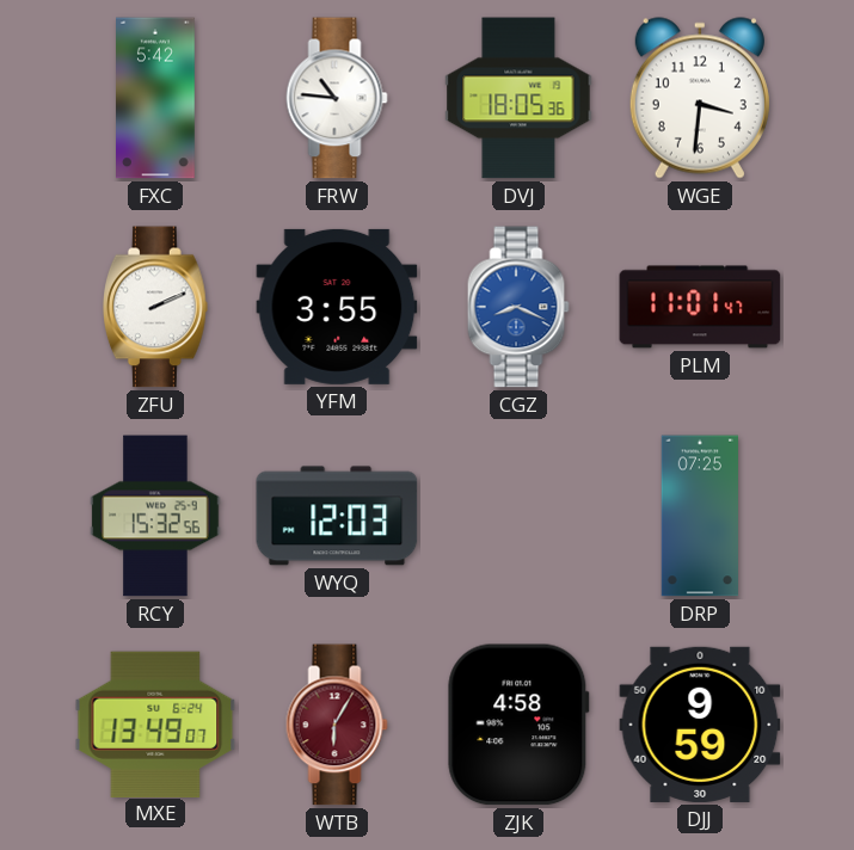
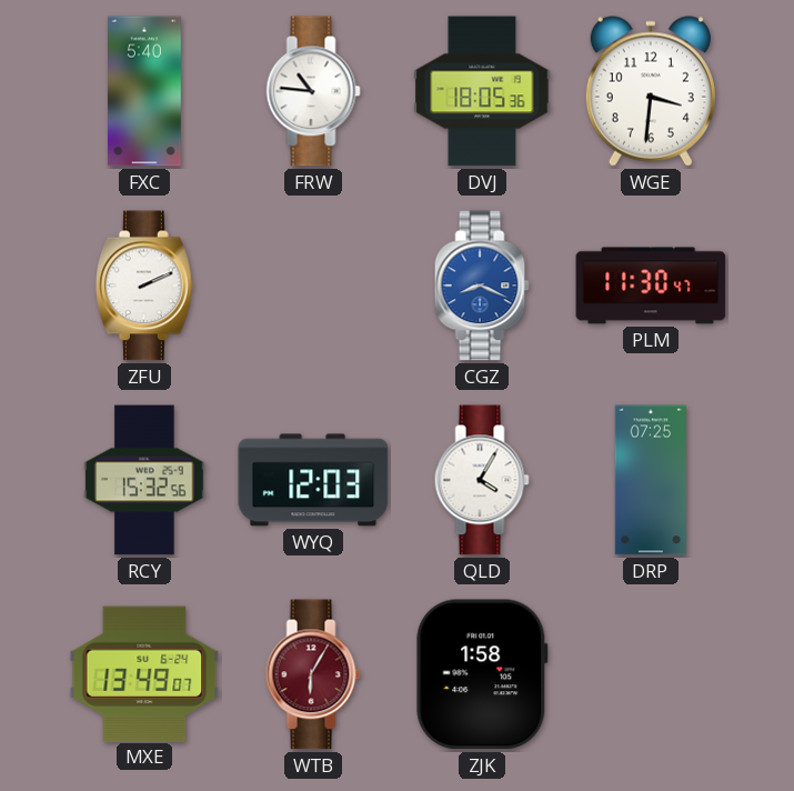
FXC: 5:42 -> 5:40 (145, 91)
YFM: 3:55 -> none (337, 307)
PLM: 11:01 -> 11:30 (651, 286)
QLD: none -> 4:05 (482, 480)
ZJK: 4:58 -> 1:58 (482, 674)
DJJ: 9:59 -> none (700, 725)
